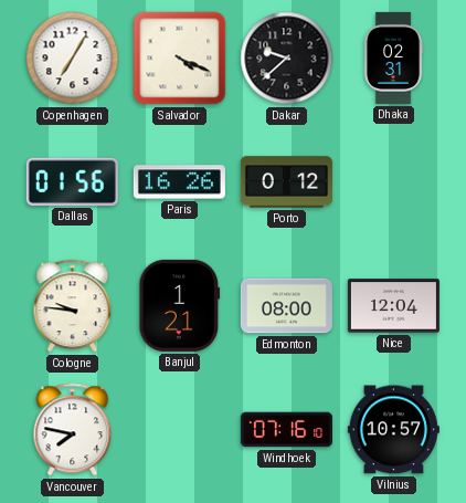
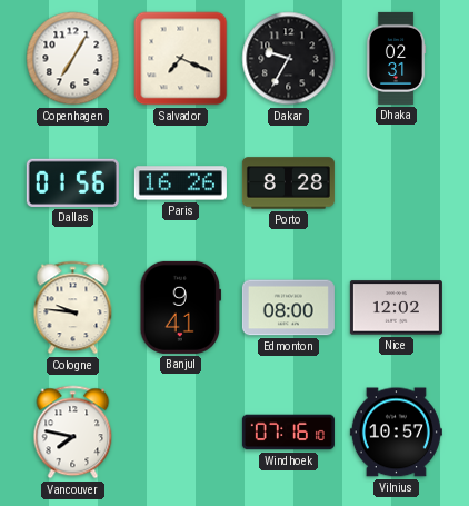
Salvador: 4:19 -> 7:19 (181, 59)
Dakar: 9:38 -> 9:35 (289, 59)
Porto: 0:12 -> 8:28 (288, 183)
Banjul: 1:21 -> 9:41 (181, 307)
Nice: 12:04 -> 12:02 (396, 308)
